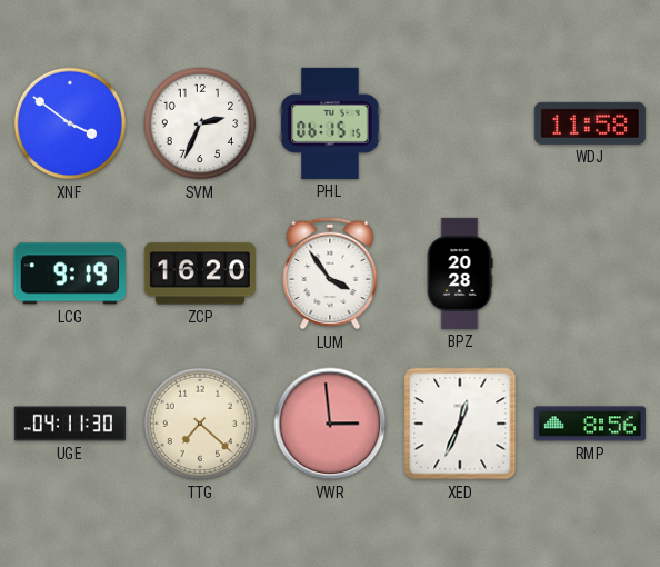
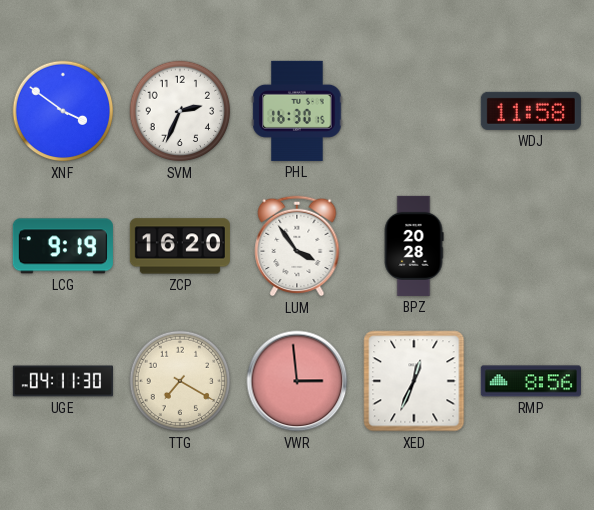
PHL: 06:15 -> 16:30 (297, 111)
TTG: 7:22 -> 7:20 (180, 381)
